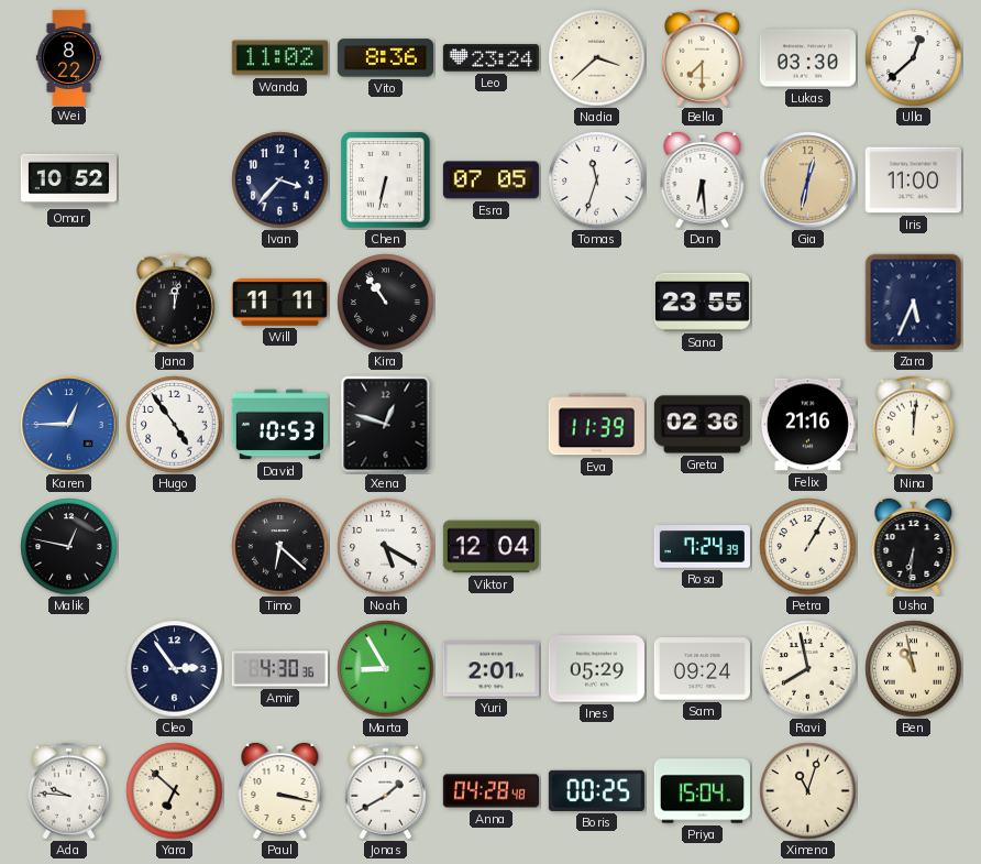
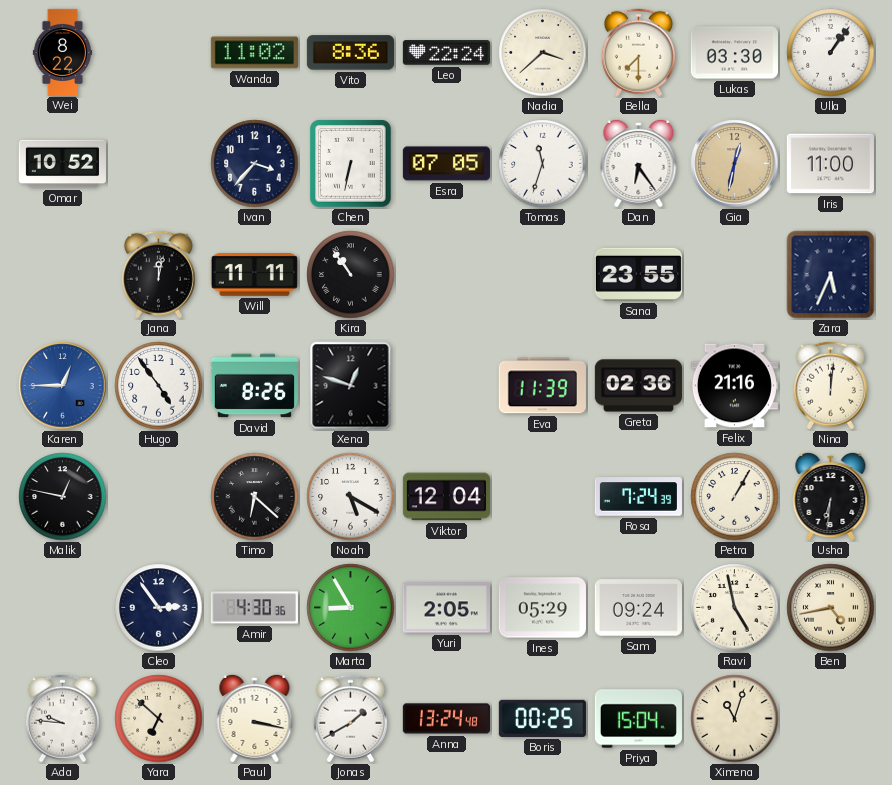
Leo: 23:24 -> 22:24 (446, 53)
Ulla: 12:38 -> 1:06 (831, 53)
Dan: 6:29 -> 6:24 (639, 163)
David: 10:53 -> 8:26 (254, 386)
Yuri: 2:01 -> 2:05 (446, 608)
Ravi: 7:58 -> 4:58 (735, 608)
Ben: 10:58 -> 4:43 (831, 608)
Anna: 04:28 -> 13:24 (446, 719)
